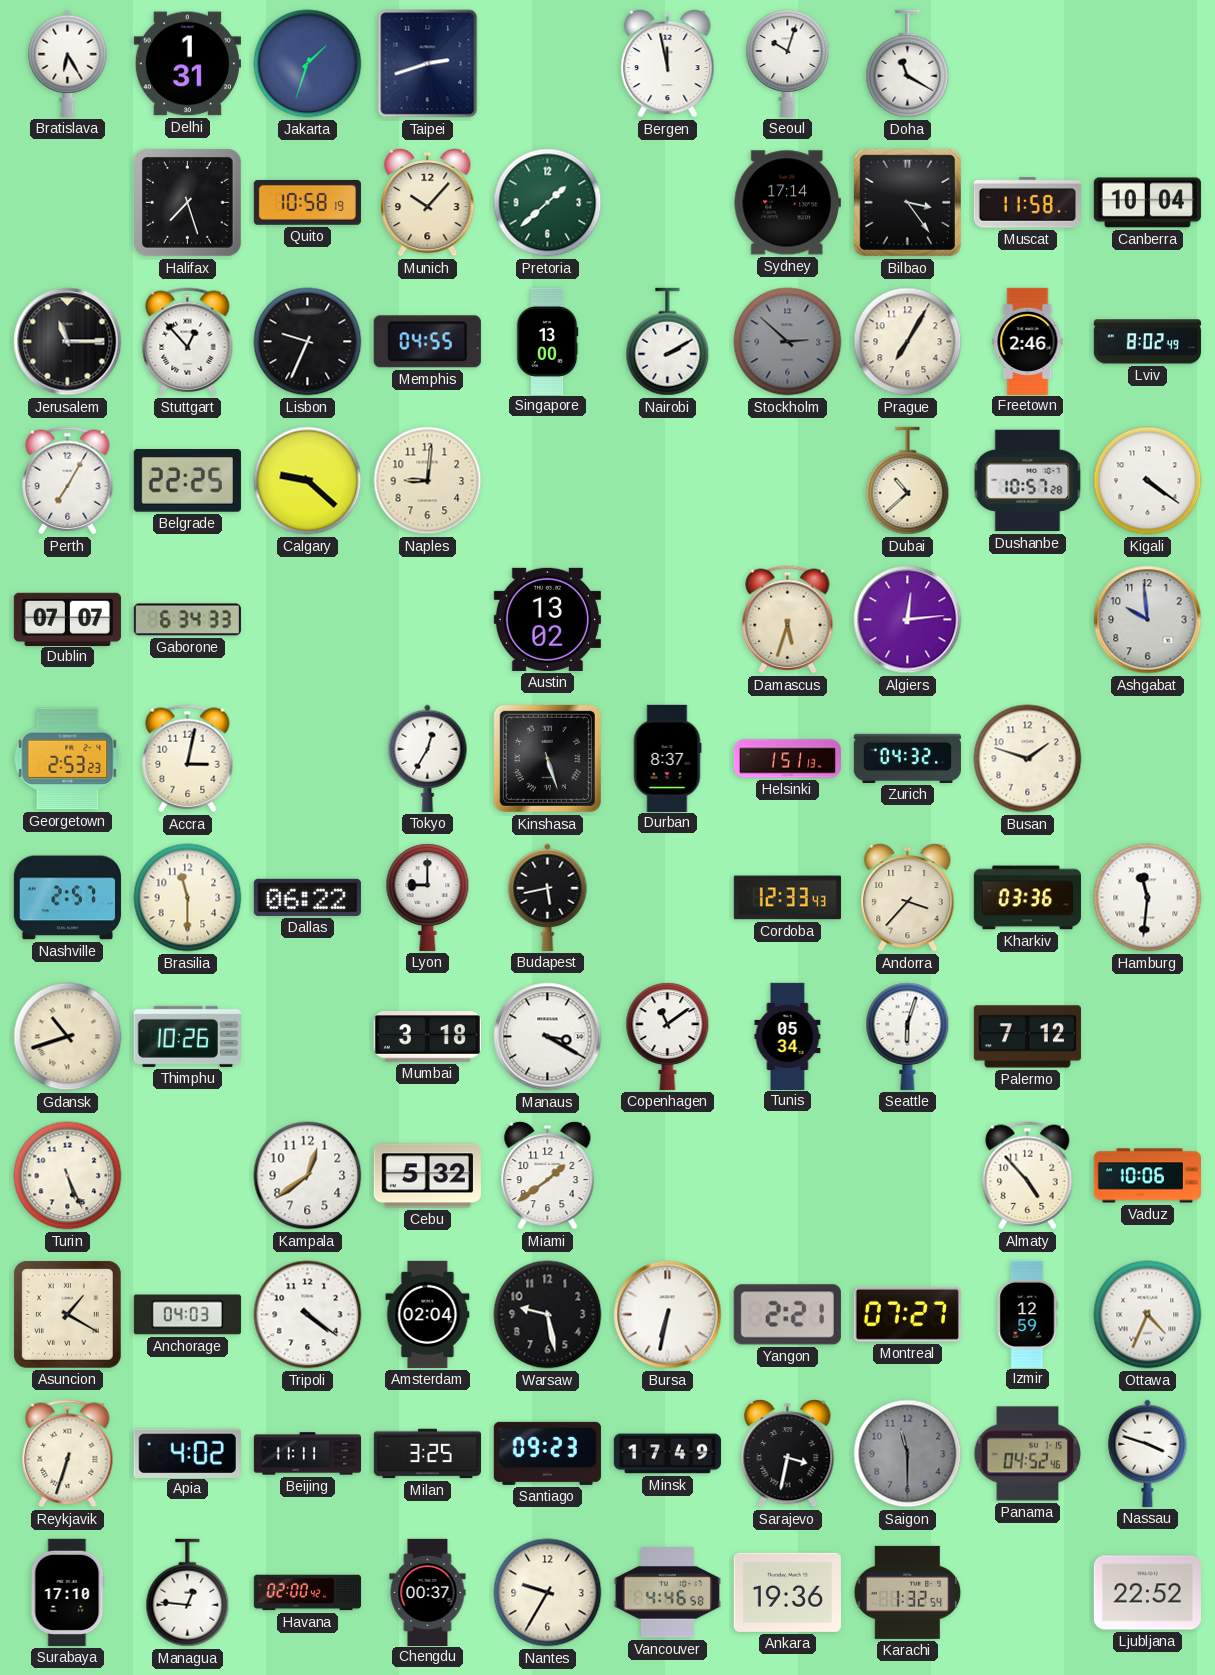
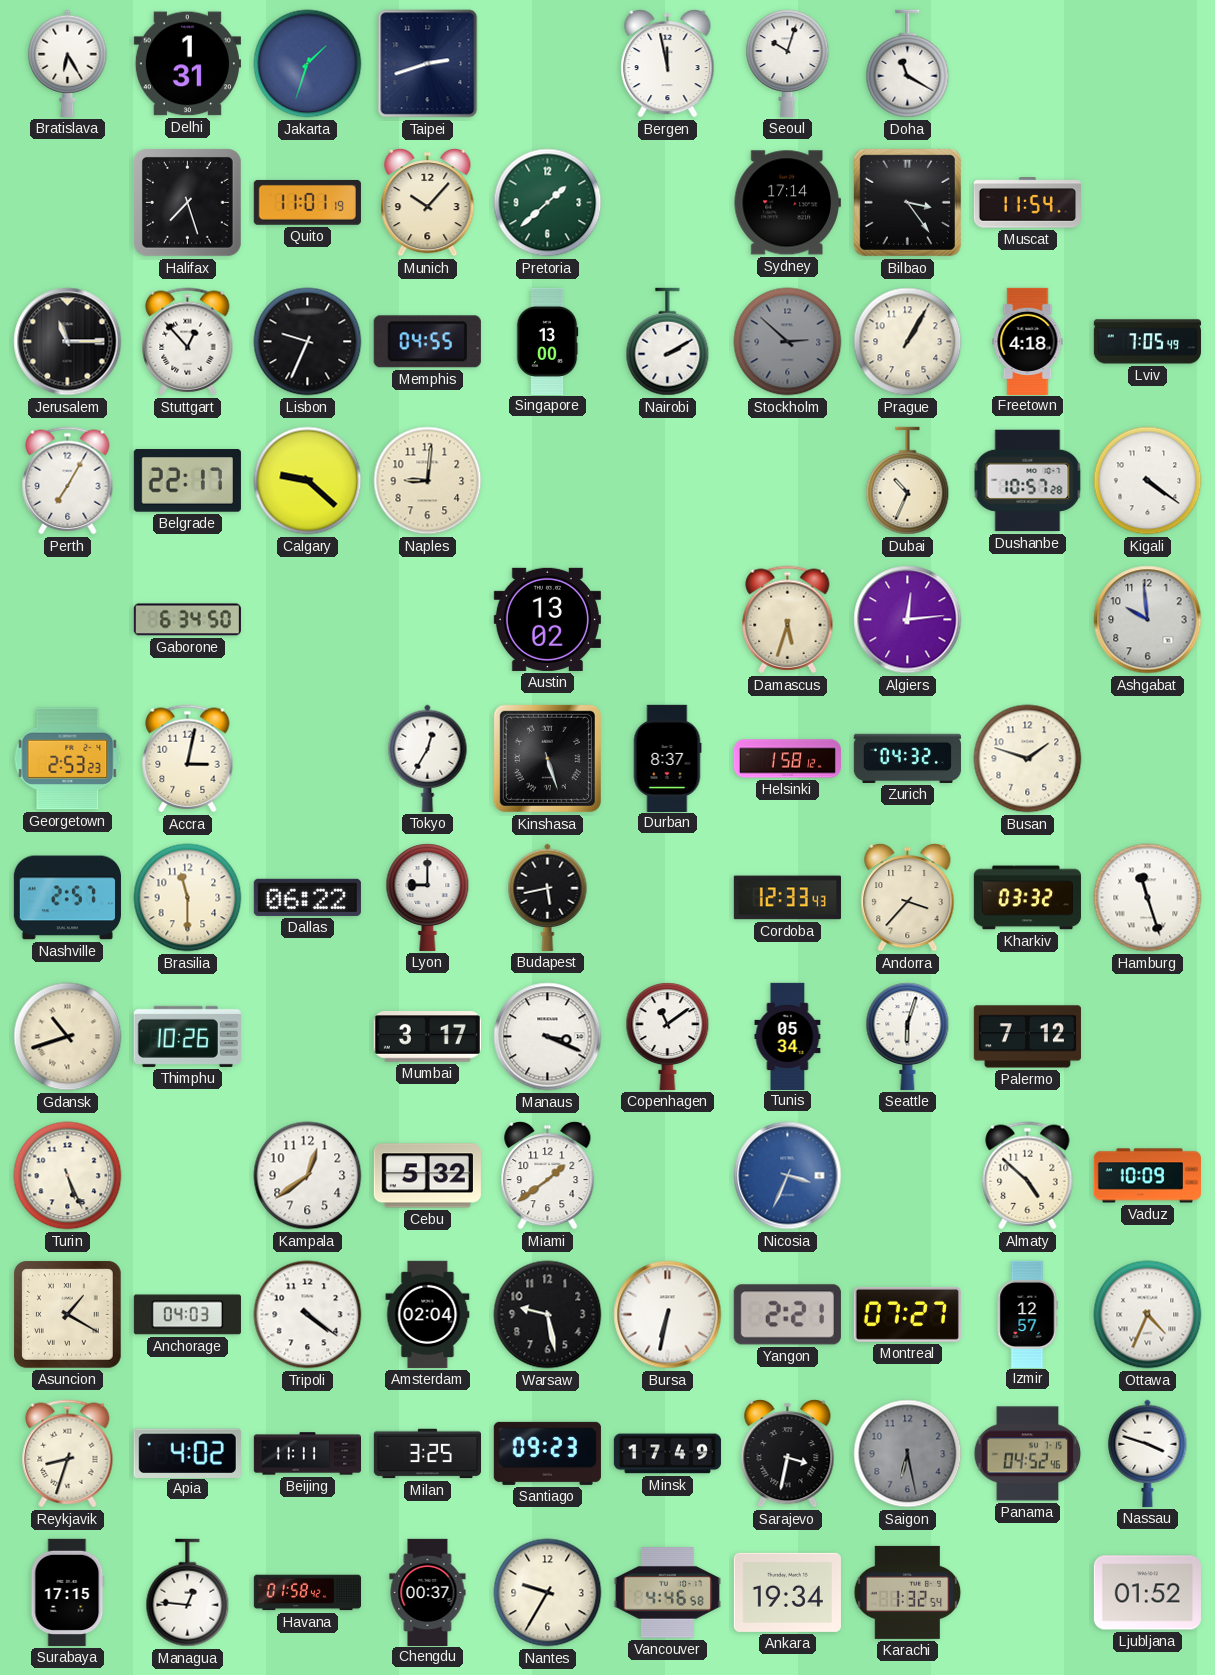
Quito: 10:58 -> 11:01 (307, 203)
Muscat: 11:58 -> 11:54 (1027, 203)
Canberra: 10:04 -> none (1147, 203)
Prague: 7:05 -> 1:05 (908, 342)
Freetown: 2:46 -> 4:18 (1028, 341)
Lviv: 8:02 -> 7:05 (1147, 342)
Belgrade: 22:25 -> 22:17 (187, 481)
Dubai: 10:38 -> 10:34 (908, 481)
Dublin: 07:07 -> none (67, 619)
Gaborone: 6:34:33 -> 6:34:50 (187, 620)
Helsinki: 1:51 -> 1:58 (787, 759)
Kharkiv: 03:36 -> 03:32 (1027, 898)
Hamburg: 11:31 -> 11:27 (1148, 898)
Mumbai: 3:18 -> 3:17 (427, 1037)
Manaus: 3:20 -> 3:19 (548, 1037)
Nicosia: none -> 3:34 (788, 1176)
Almaty: 4:53 -> 4:52 (1028, 1176)
Vaduz: 10:06 -> 10:09 (1147, 1176)
Izmir: 12:59 -> 12:57 (1027, 1314)
Reykjavik: 6:33 -> 8:33 (68, 1454)
Saigon: 11:30 -> 6:28 (908, 1454)
Surabaya: 17:10 -> 17:15 (68, 1592)
Havana: 02:00 -> 01:58 (307, 1593)
Ankara: 19:36 -> 19:34 (787, 1592)
Ljubljana: 22:52 -> 01:52 (1147, 1593)
